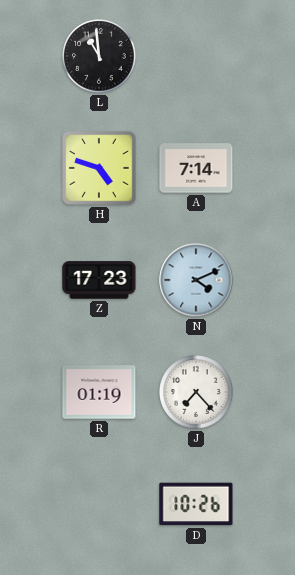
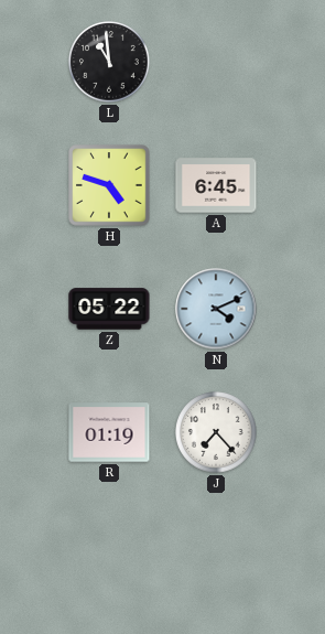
A: 7:14 -> 6:45 (216, 185)
Z: 17:23 -> 05:22 (109, 309)
D: 10:26 -> none (196, 504)
